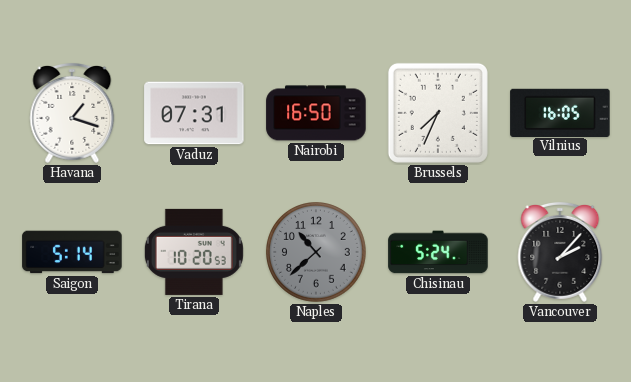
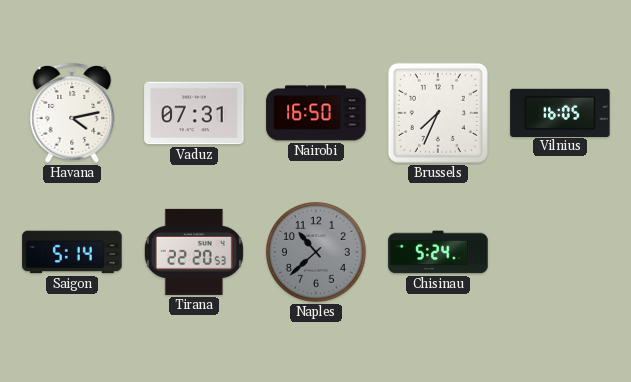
Havana: 1:18 -> 4:13 (72, 113)
Tirana: 10:20 -> 22:20 (194, 252)
Vancouver: 2:07 -> none (560, 252)
